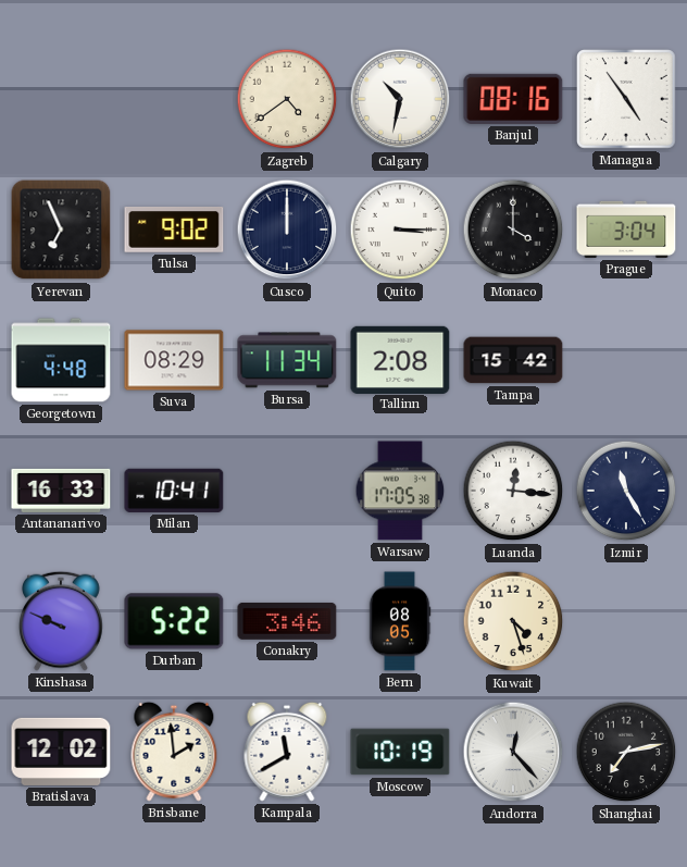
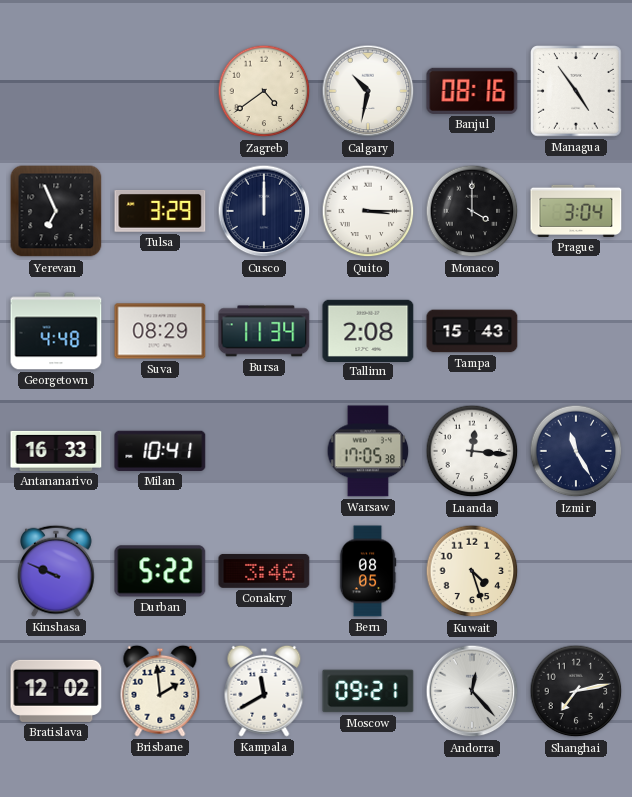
Tulsa: 9:02 -> 3:29 (160, 212)
Tampa: 15:42 -> 15:43 (472, 331)
Moscow: 10:19 -> 09:21 (368, 691)
